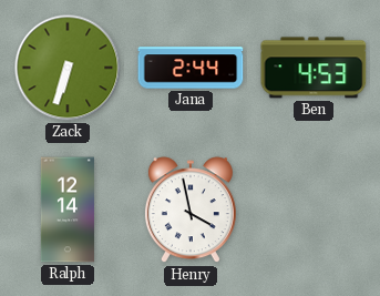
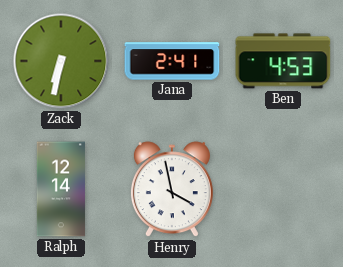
Zack: 6:33 -> 6:32 (61, 61)
Jana: 2:44 -> 2:41 (172, 61)
